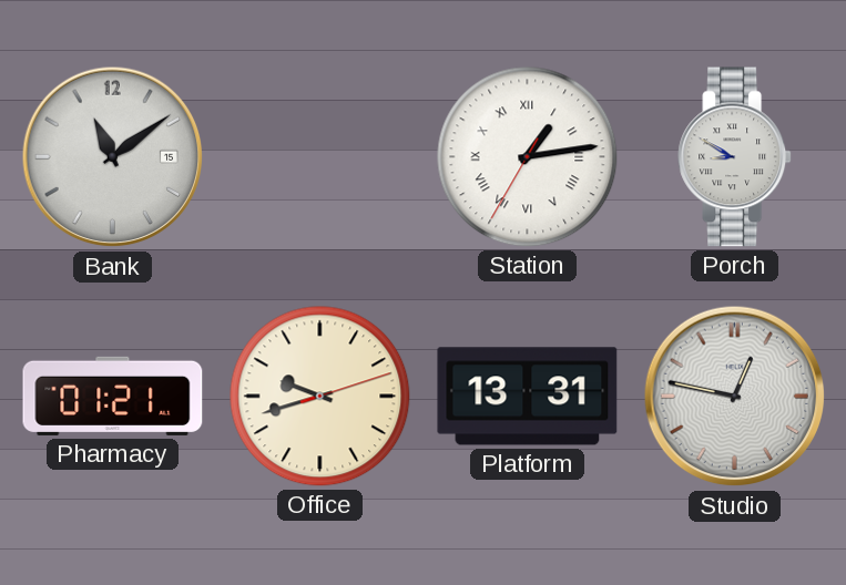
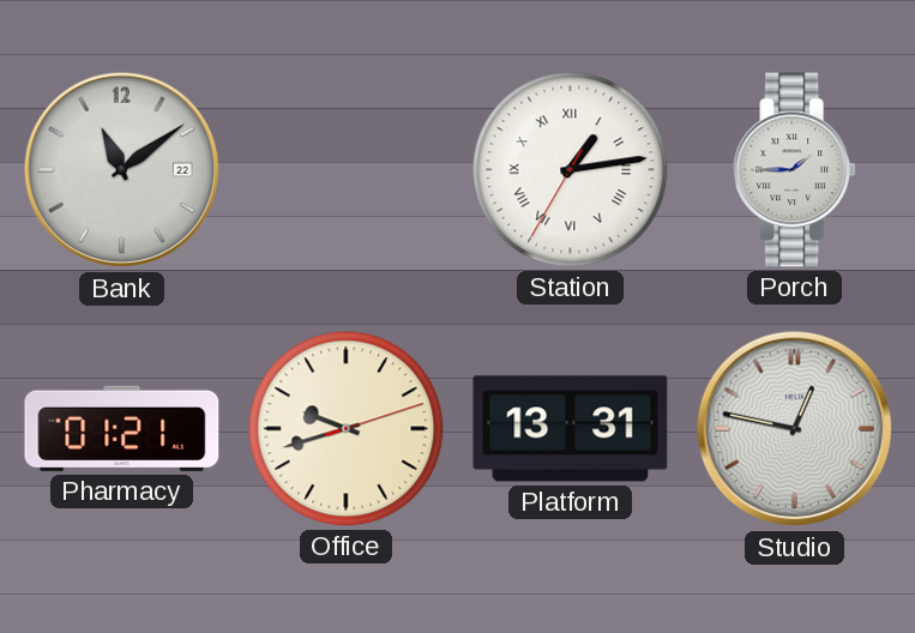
Bank date: 15 -> 22 (122, 170)
Porch: 8:50 -> 1:45 (795, 170)
